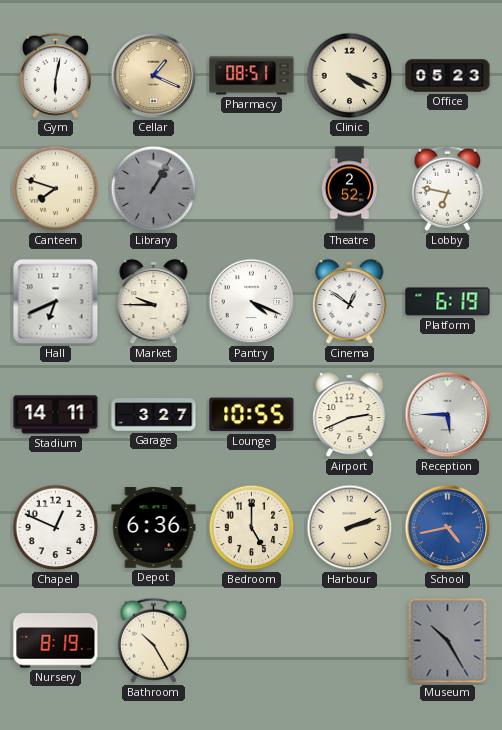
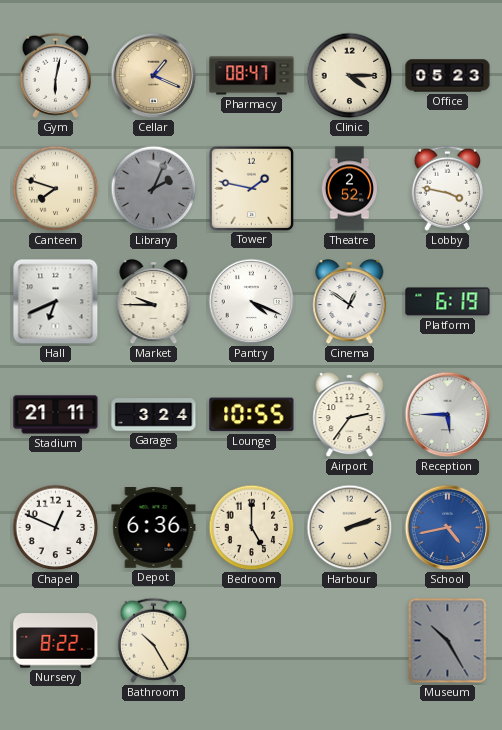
Pharmacy: 08:51 -> 08:47 (252, 76)
Clinic: 4:19 -> 4:15 (350, 76)
Library: 1:05 -> 2:04 (154, 189)
Tower: none -> 1:47 (251, 188)
Lobby: 6:47 -> 3:47 (447, 188)
Stadium: 14:11 -> 21:11 (56, 415)
Garage: 3:27 -> 3:24 (154, 415)
Airport: 2:41 -> 2:36 (350, 415)
Nursery: 8:19 -> 8:22 (56, 641)
